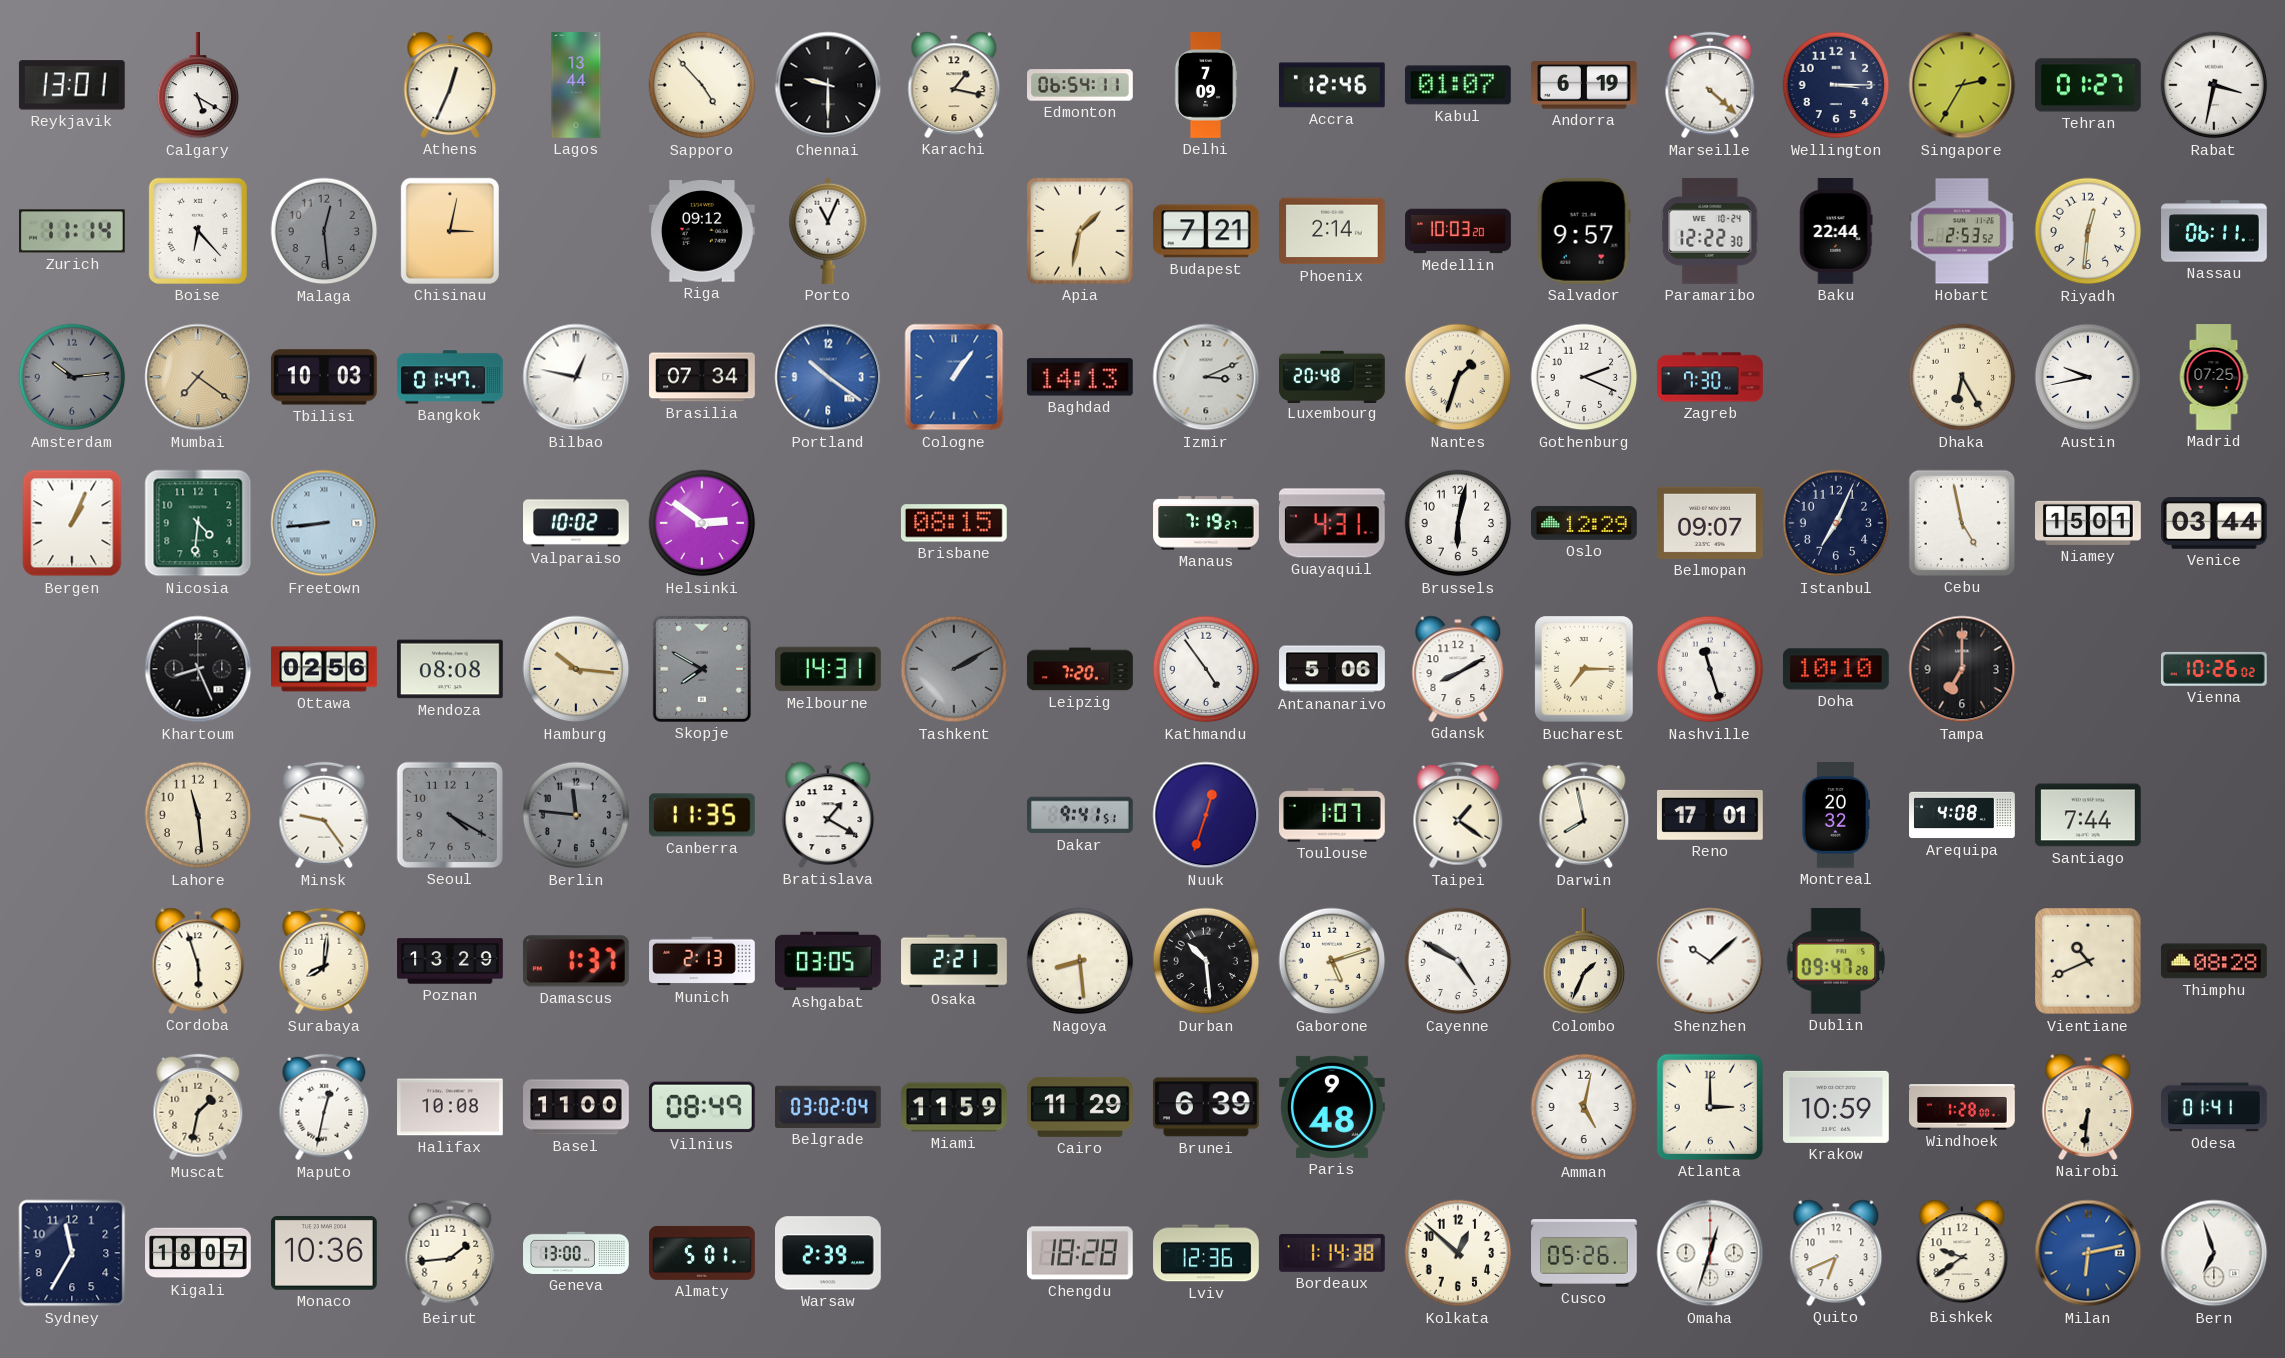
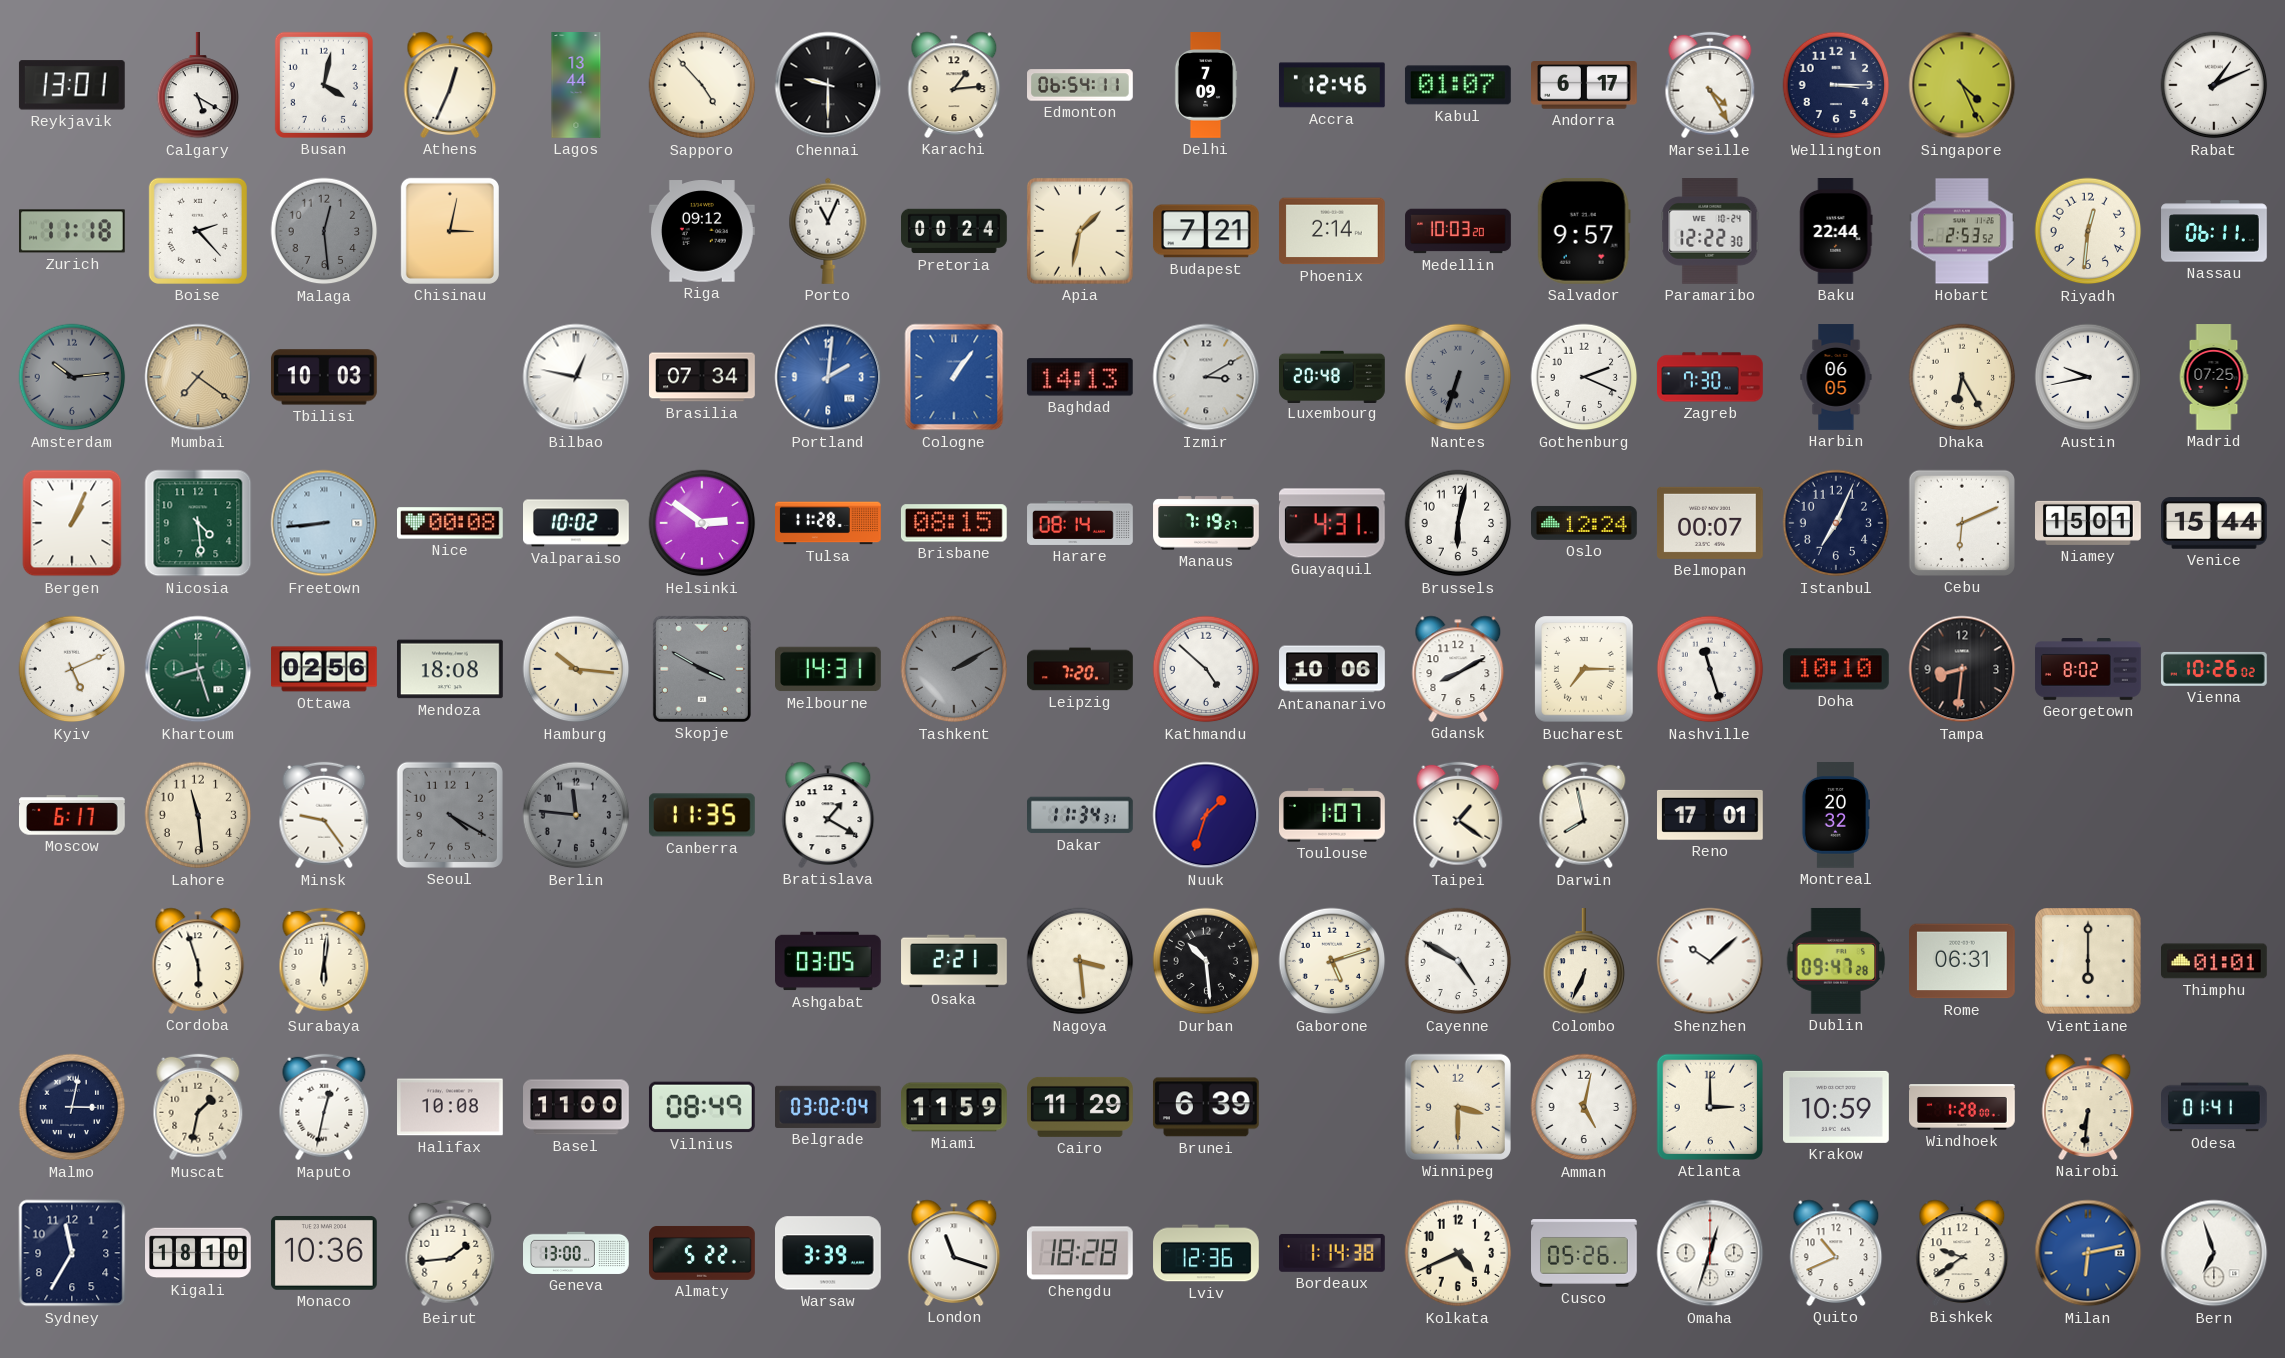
Busan: none -> 4:02 (324, 85)
Karachi: 1:17 -> 1:14 (954, 85)
Andorra: 6:19 -> 6:17 (1585, 85)
Marseille: 4:22 -> 4:25 (1710, 85)
Singapore: 2:35 -> 4:26 (1962, 85)
Tehran: 01:27 -> none (2089, 85)
Rabat: 3:32 -> 1:11 (2214, 85)
Zurich: 11:14 -> 11:18 (73, 231)
Boise: 6:23 -> 2:23 (198, 231)
Pretoria: none -> 00:24 (955, 231)
Bangkok: 01:47 -> none (451, 377)
Portland: 10:21 -> 2:01 (828, 377)
Izmir: 3:11 -> 3:10 (1206, 377)
Nantes: 1:33 -> 6:33 (1458, 377)
Nantes dial: cream -> grey (1458, 377)
Harbin: none -> 06:05 (1836, 377)
Nicosia: 4:31 -> 4:29 (198, 523)
Nice: none -> 00:08 (451, 523)
Tulsa: none -> 11:28 (828, 523)
Harare: none -> 08:14 (1080, 523)
Oslo: 12:29 -> 12:24 (1585, 523)
Belmopan: 09:07 -> 00:07 (1711, 523)
Cebu: 4:58 -> 6:11 (1962, 523)
Venice: 03:44 -> 15:44 (2215, 523)
Kyiv: none -> 5:11 (72, 669)
Khartoum: 8:26 -> 8:27 (198, 669)
Khartoum dial: black -> green (198, 669)
Mendoza: 08:08 -> 18:08 (451, 669)
Skopje: 7:50 -> 3:50 (702, 669)
Kathmandu: 4:54 -> 4:52 (1206, 669)
Antananarivo: 5:06 -> 10:06 (1332, 669)
Tampa: 7:00 -> 8:31 (1962, 669)
Georgetown: none -> 8:02 (2088, 670)
Moscow: none -> 6:17 (73, 815)
Dakar: 9:41 -> 11:34 (1081, 815)
Nuuk: 12:33 -> 1:33 (1206, 815)
Arequipa: 4:08 -> none (1962, 815)
Santiago: 7:44 -> none (2089, 815)
Surabaya: 8:01 -> 6:01 (324, 961)
Poznan: 13:29 -> none (450, 961)
Damascus: 1:37 -> none (576, 961)
Munich: 2:13 -> none (702, 961)
Nagoya: 8:29 -> 3:29 (1080, 961)
Colombo: 1:34 -> 6:34 (1584, 962)
Rome: none -> 06:31 (1963, 961)
Vientiane: 10:41 -> 6:00 (2088, 961)
Thimphu: 08:28 -> 01:01 (2215, 961)
Malmo: none -> 3:02 (72, 1107)
Paris: 9:48 -> none (1333, 1107)
Winnipeg: none -> 3:30 (1458, 1107)
Kigali: 18:07 -> 18:10 (199, 1253)
Almaty: 5:01 -> 5:22 (702, 1253)
Warsaw: 2:39 -> 3:39 (829, 1253)
London: none -> 11:18 (954, 1253)
Kolkata: 12:52 -> 4:41 (1458, 1253)
Quito: 6:41 -> 10:41 (1836, 1253)
